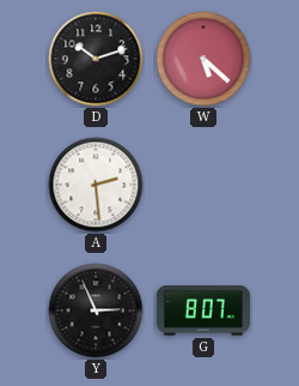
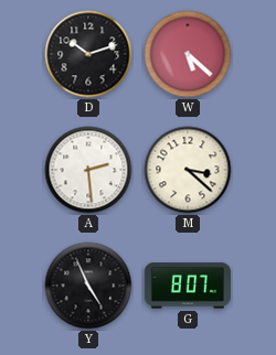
M: none -> 3:22 (188, 170)
Y: 2:56 -> 4:56 (88, 286)
